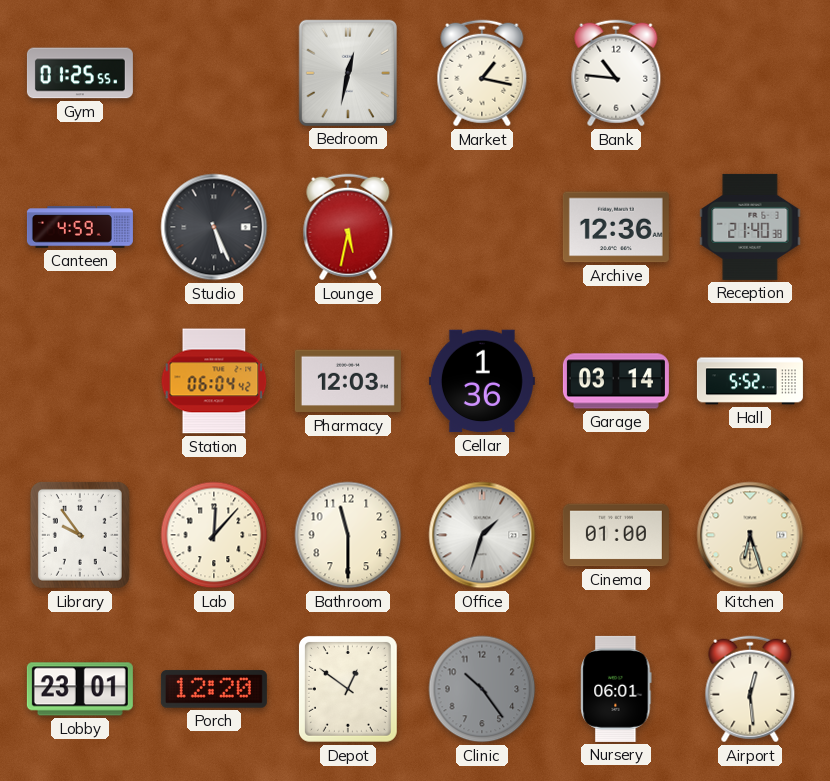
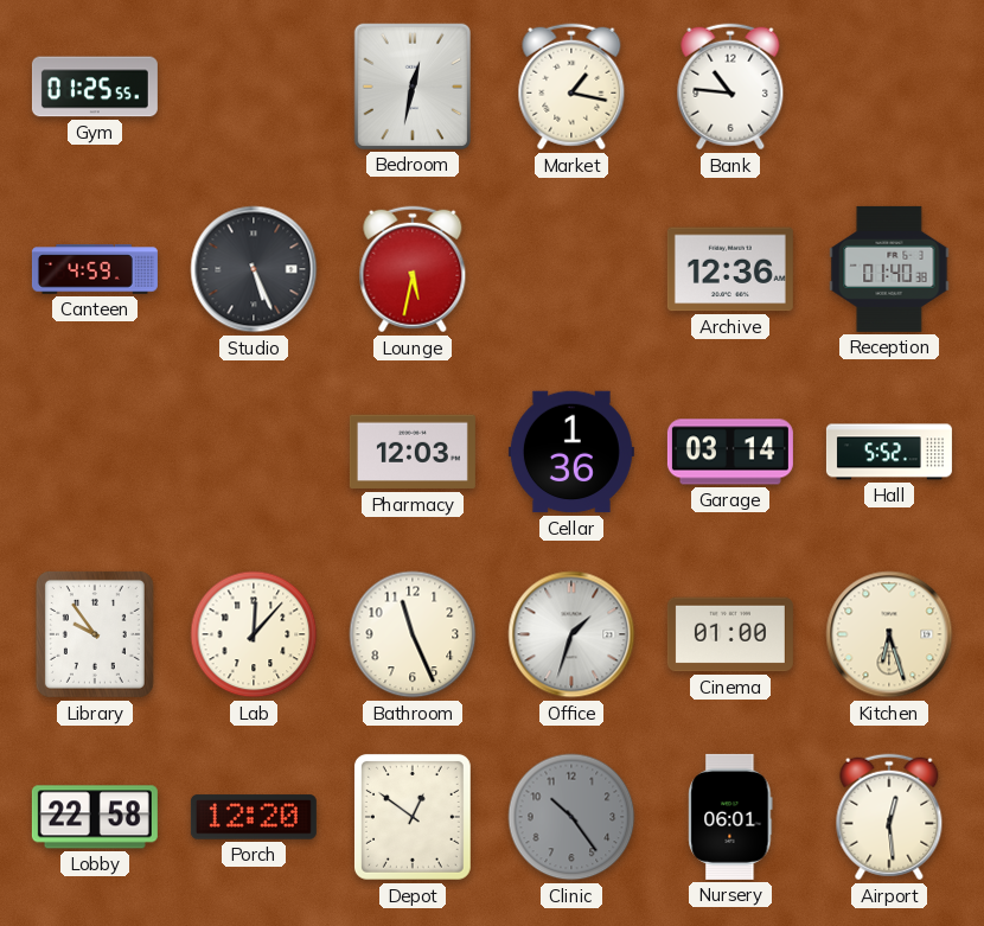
Reception: 21:40 -> 01:40 (889, 269)
Station: 06:04 -> none (214, 381)
Bathroom: 11:30 -> 11:26 (413, 634)
Lobby: 23:01 -> 22:58 (95, 817)
